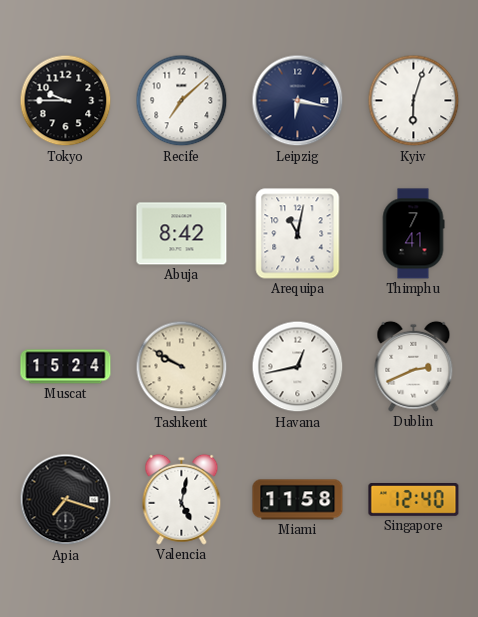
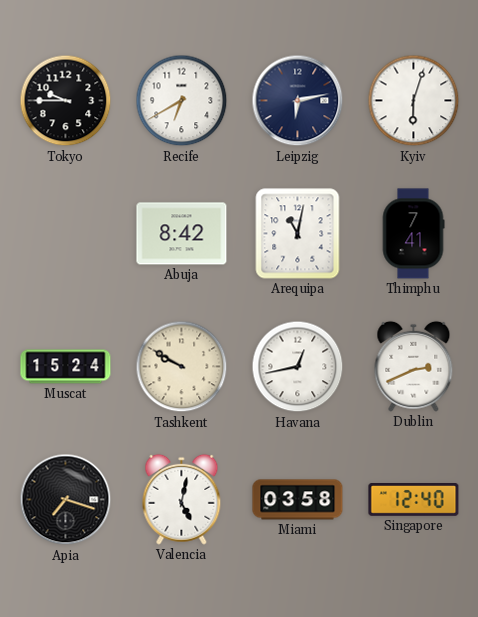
Recife: 7:08 -> 6:40 (182, 101)
Leipzig: 6:17 -> 6:13 (298, 101)
Miami: 11:58 -> 03:58 (298, 500)
